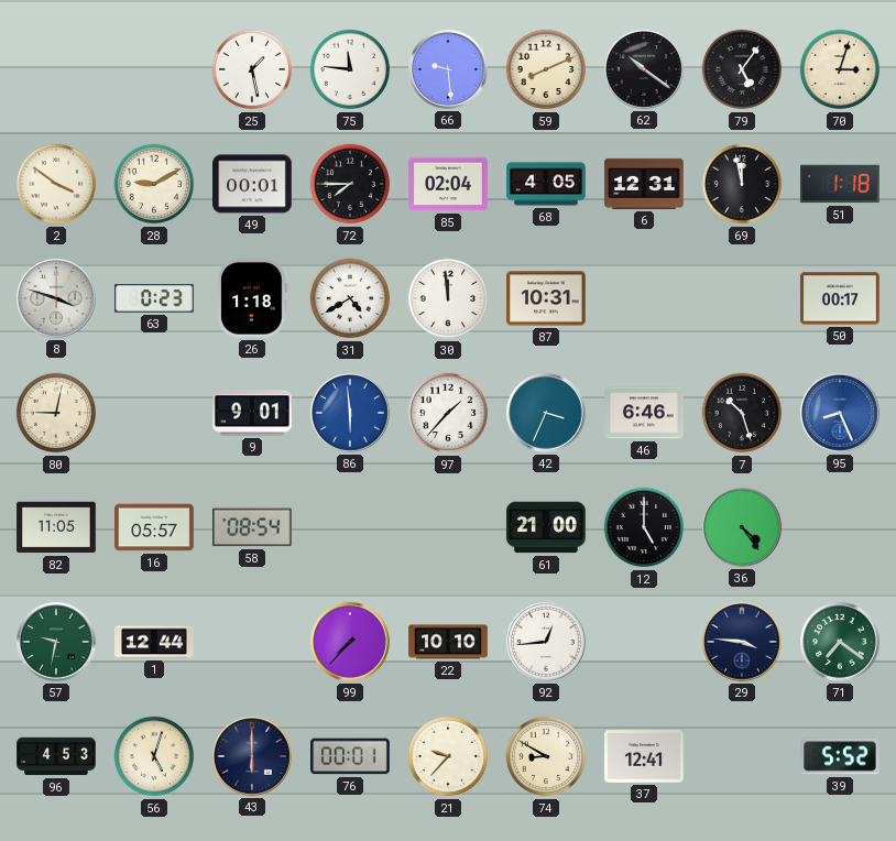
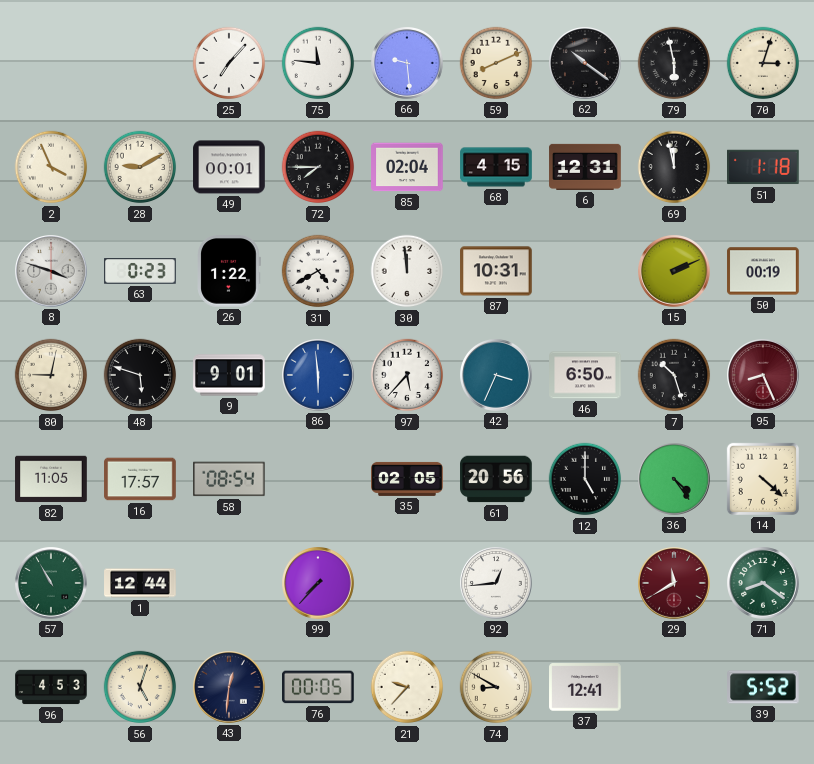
25: 1:28 -> 7:07 (229, 63)
79: 5:06 -> 5:58 (674, 63)
2: 3:51 -> 3:56 (51, 167)
68: 4:05 -> 4:15 (496, 167)
26: 1:18 -> 1:22 (229, 271)
15: none -> 2:11 (675, 272)
50: 00:17 -> 00:19 (763, 271)
48: none -> 5:48 (140, 375)
97: 1:37 -> 5:37 (407, 375)
46: 6:46 -> 6:50 (585, 375)
95 dial: blue -> burgundy (764, 376)
16: 05:57 -> 17:57 (140, 479)
35: none -> 02:05 (407, 479)
61: 21:00 -> 20:56 (496, 479)
14: none -> 4:22 (763, 479)
57: 9:32 -> 10:55 (52, 584)
22: 10:10 -> none (448, 642)
29: 3:46 -> 11:40 (675, 584)
29 dial: navy -> burgundy (675, 584)
71: 7:21 -> 8:21 (764, 584)
43: 6:00 -> 12:31 (230, 688)
76: 00:01 -> 00:05 (319, 687)
